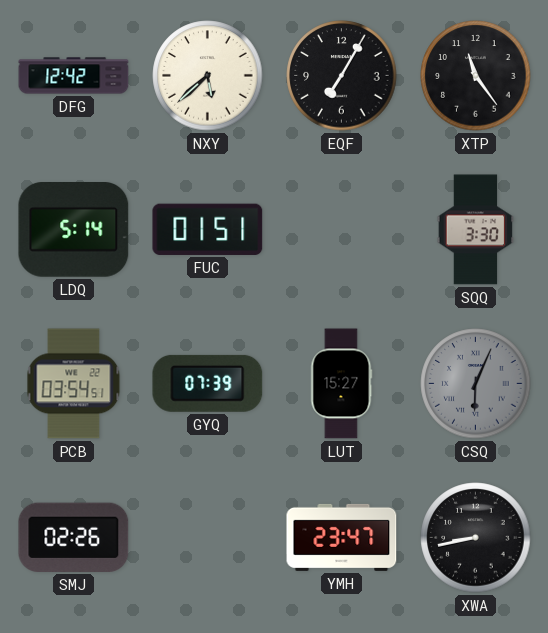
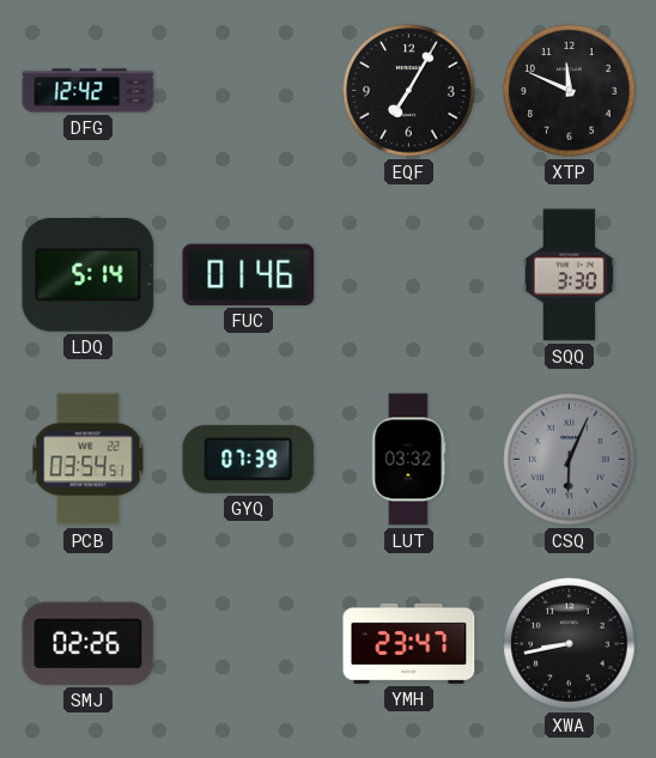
NXY: 5:38 -> none (208, 76)
XTP: 11:24 -> 11:49 (570, 91)
FUC: 01:51 -> 01:46 (249, 274)
LUT: 15:27 -> 03:32 (409, 460)
